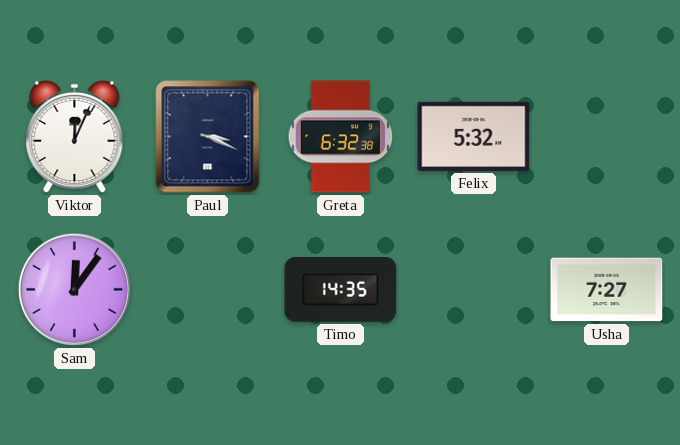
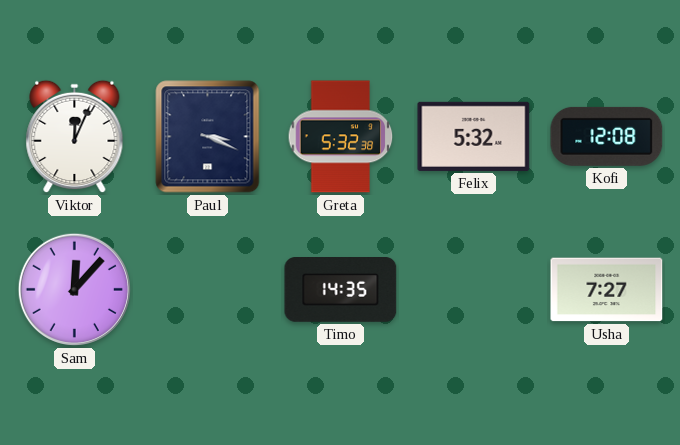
Greta: 6:32 -> 5:32 (341, 137)
Kofi: none -> 12:08 (607, 136)
Sam: 12:06 -> 12:07 (74, 289)
